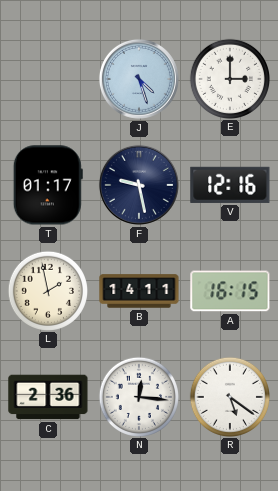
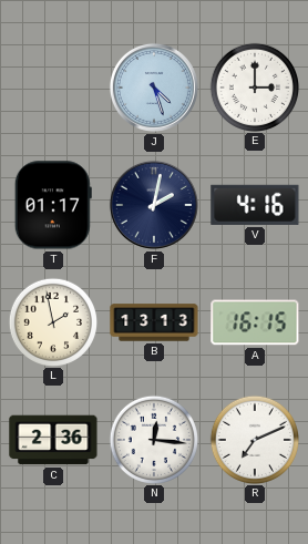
F: 9:28 -> 2:02 (154, 205)
V: 12:16 -> 4:16 (255, 205)
B: 14:11 -> 13:13 (154, 322)
R: 5:21 -> 7:11 (254, 439)
